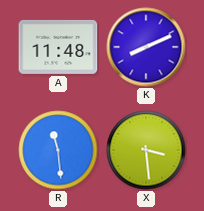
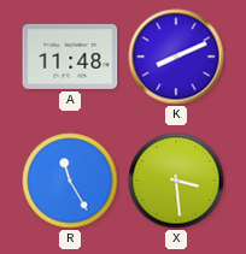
R: 11:29 -> 11:25 (70, 181)
